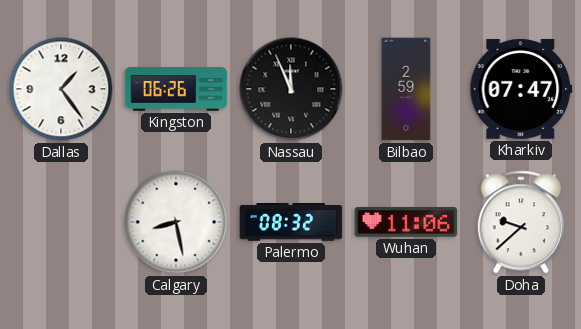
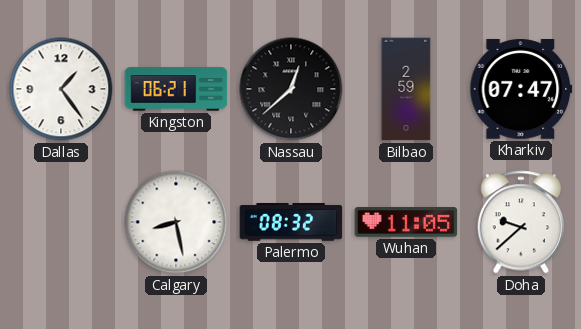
Kingston: 06:26 -> 06:21 (176, 89)
Nassau: 11:56 -> 12:38 (291, 89)
Wuhan: 11:06 -> 11:05 (406, 222)
